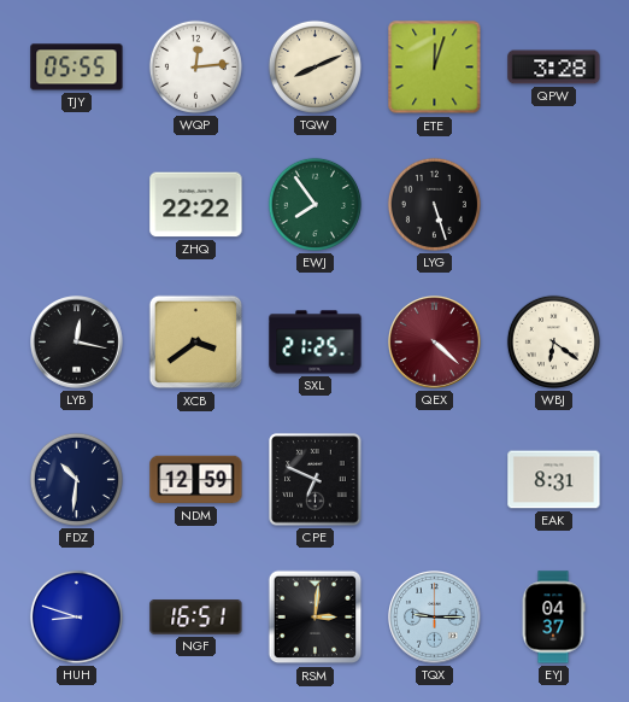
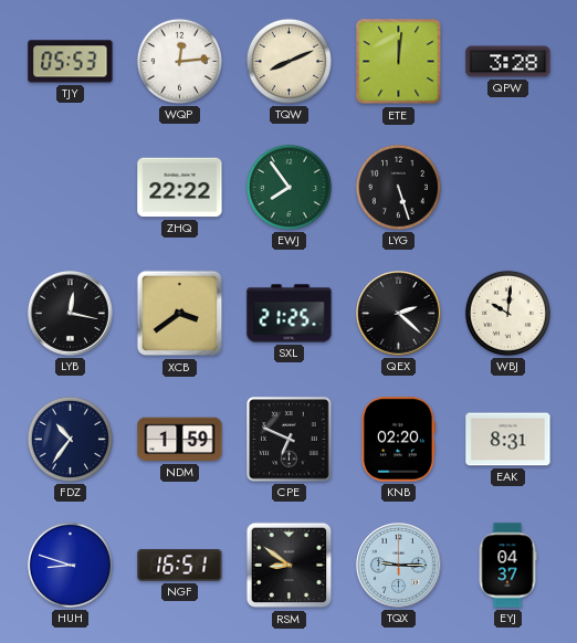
TJY: 05:55 -> 05:53 (71, 62)
ETE: 12:03 -> 12:01 (399, 62)
QEX: 4:22 -> 2:22 (399, 314)
QEX dial: burgundy -> black (399, 314)
WBJ: 6:21 -> 10:01 (507, 313)
FDZ: 10:31 -> 10:36 (70, 439)
NDM: 12:59 -> 1:59 (180, 440)
KNB: none -> 02:20 (398, 440)
RSM: 3:01 -> 8:51 (290, 566)
